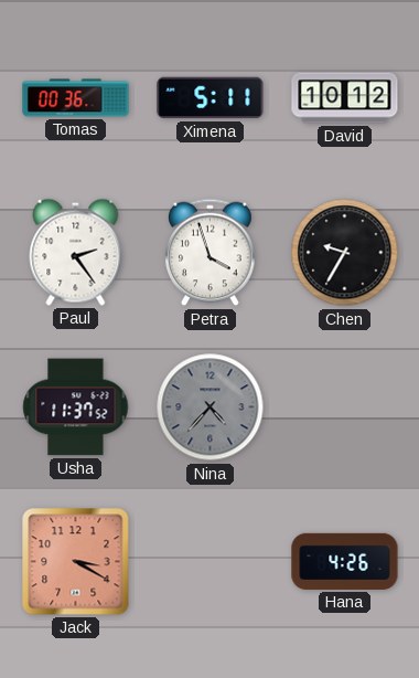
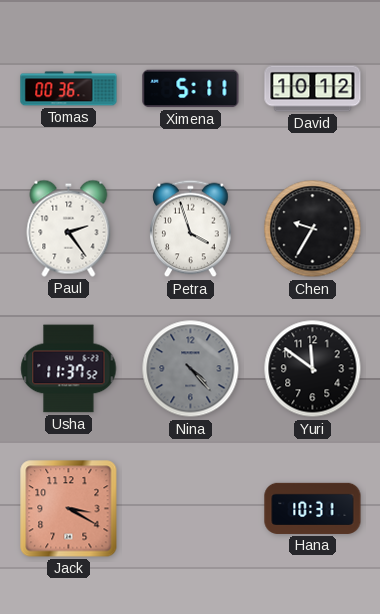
Nina: 4:37 -> 4:23 (191, 369)
Yuri: none -> 11:51 (313, 369)
Hana: 4:26 -> 10:31 (313, 508)
